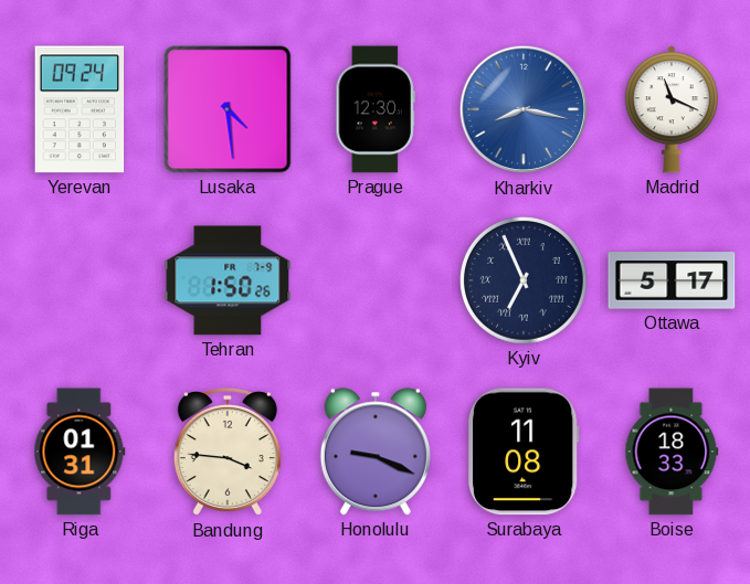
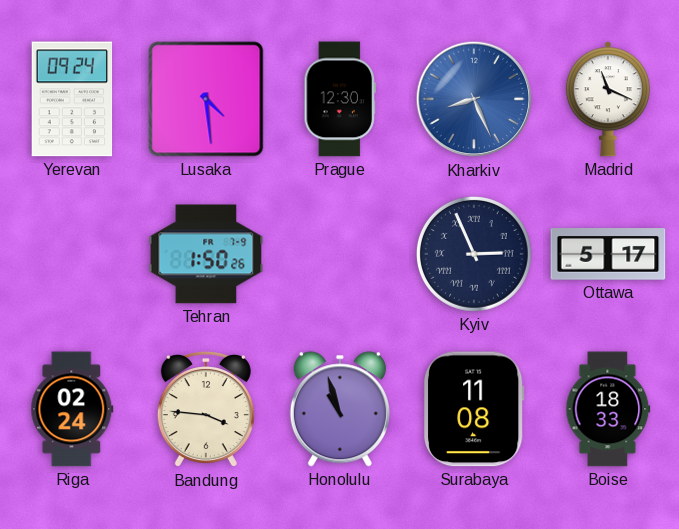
Kharkiv: 8:17 -> 8:26 (474, 99)
Kyiv: 6:56 -> 2:56 (474, 254)
Riga: 01:31 -> 02:24 (72, 409)
Honolulu: 9:19 -> 10:57 (340, 409)
